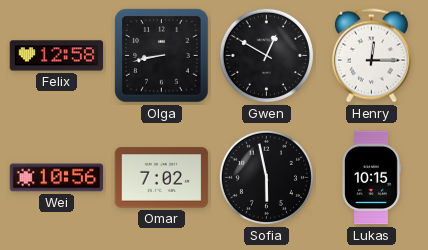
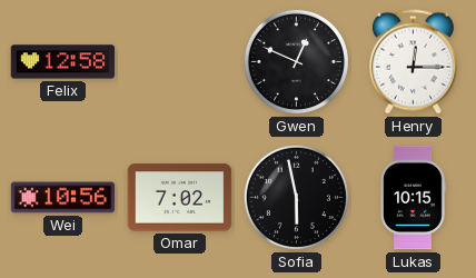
Olga: 8:43 -> none (162, 56)
Gwen: 12:50 -> 12:49 (296, 61)
